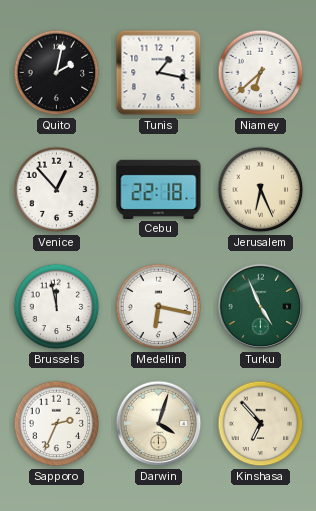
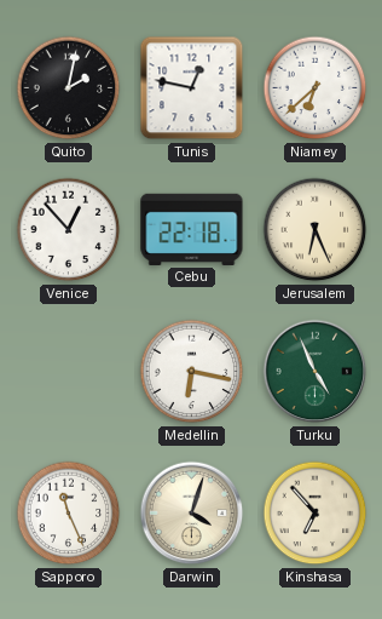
Tunis: 1:17 -> 12:47 (192, 88)
Brussels: 11:58 -> none (57, 307)
Sapporo: 2:34 -> 11:26 (69, 514)
